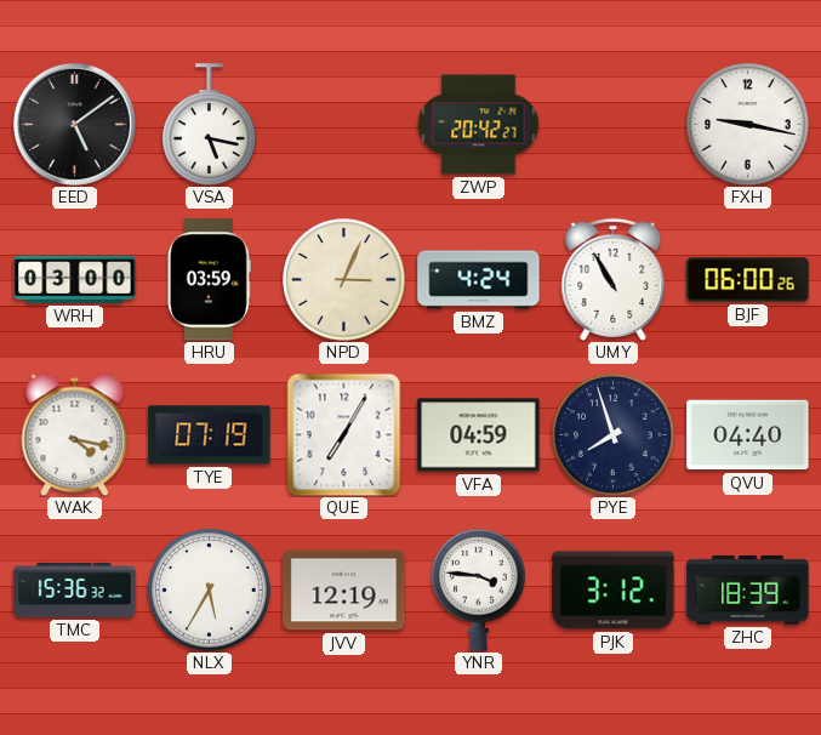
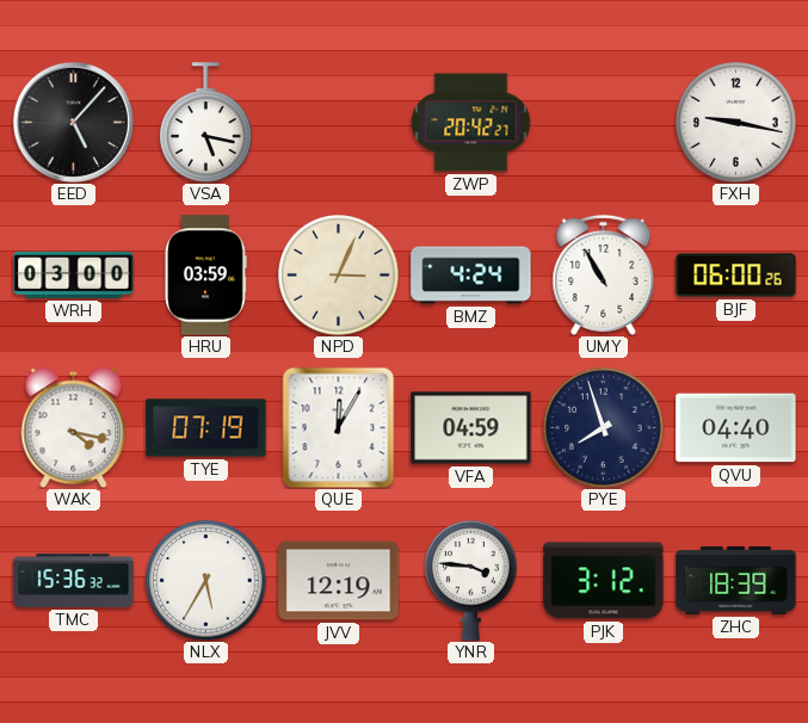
EED: 5:09 -> 5:07 (73, 122)
QUE: 7:05 -> 12:05 (339, 427)
